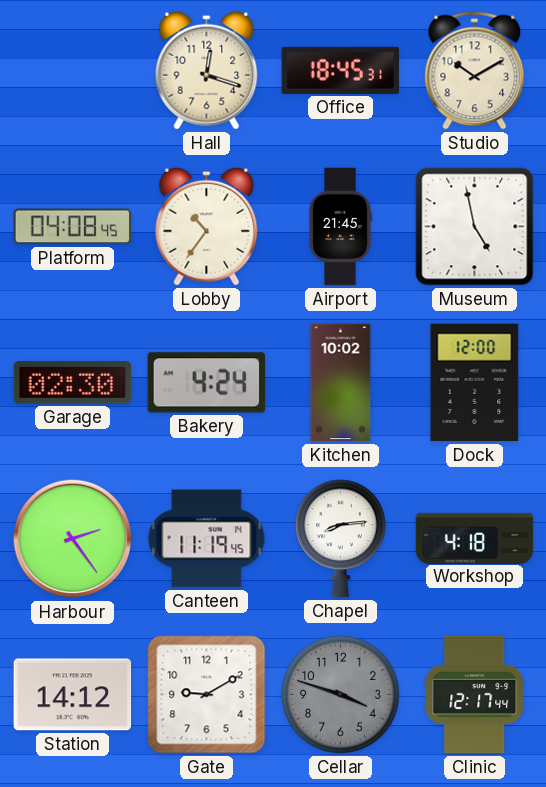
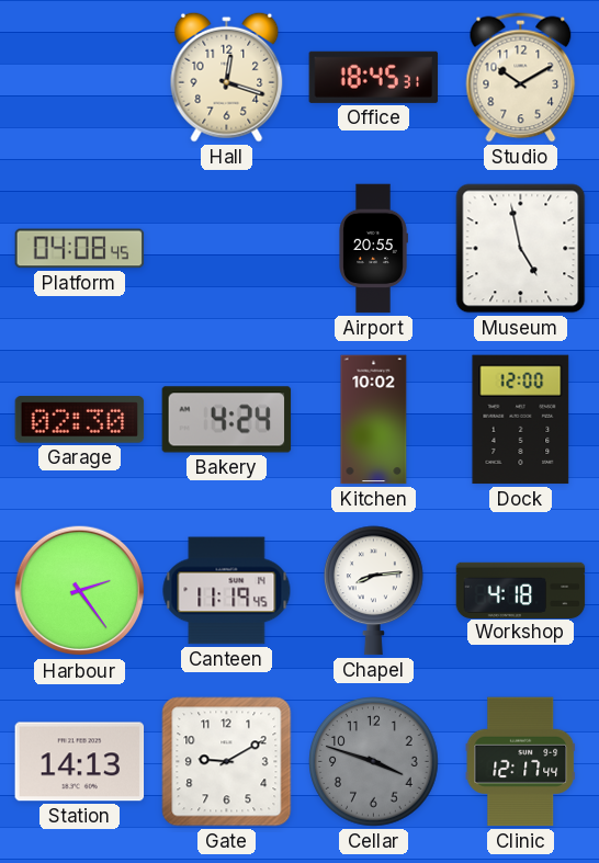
Lobby: 10:36 -> none (207, 226)
Airport: 21:45 -> 20:55 (373, 249)
Station: 14:12 -> 14:13 (80, 762)
